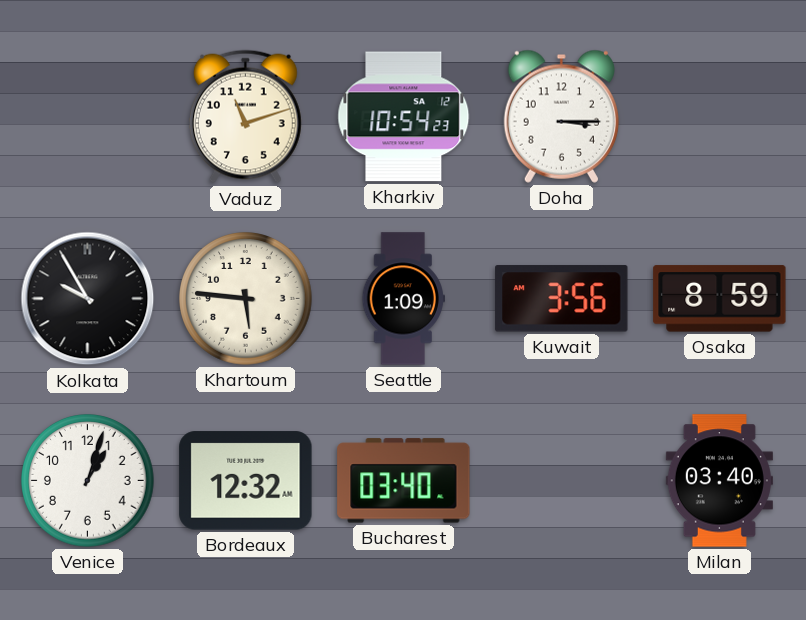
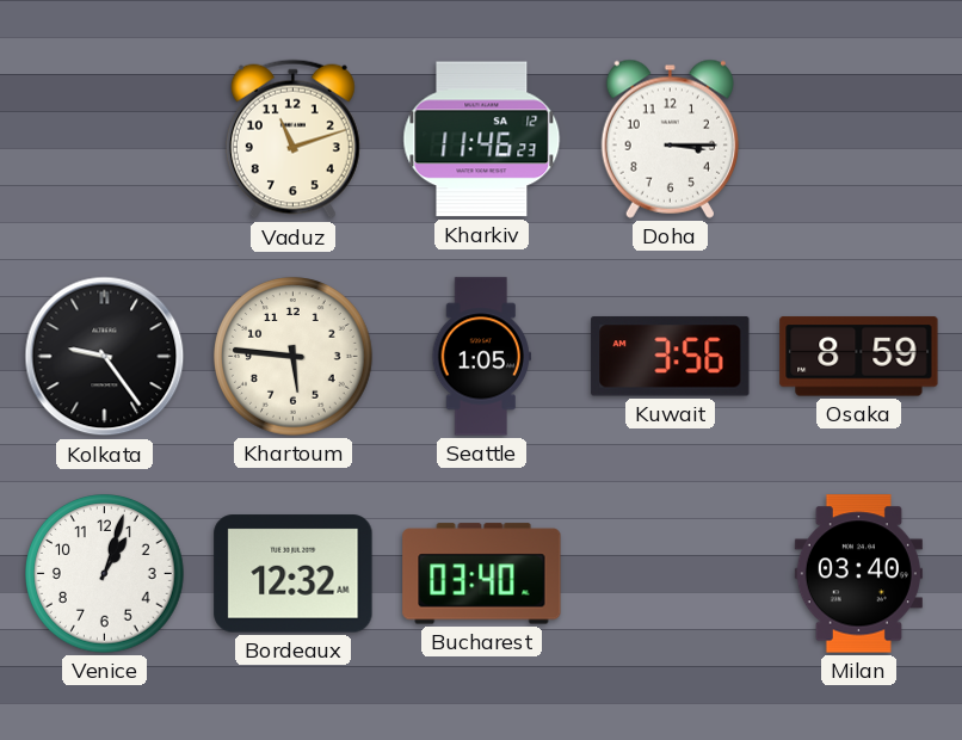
Kharkiv: 10:54 -> 11:46 (482, 140)
Kolkata: 9:55 -> 9:24 (105, 357)
Seattle: 1:09 -> 1:05 (481, 357)
